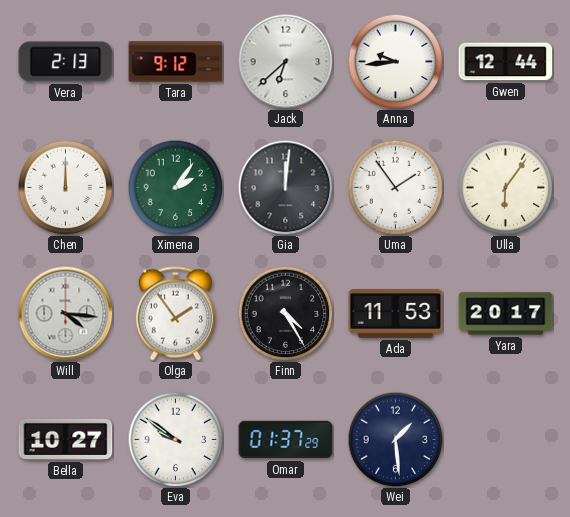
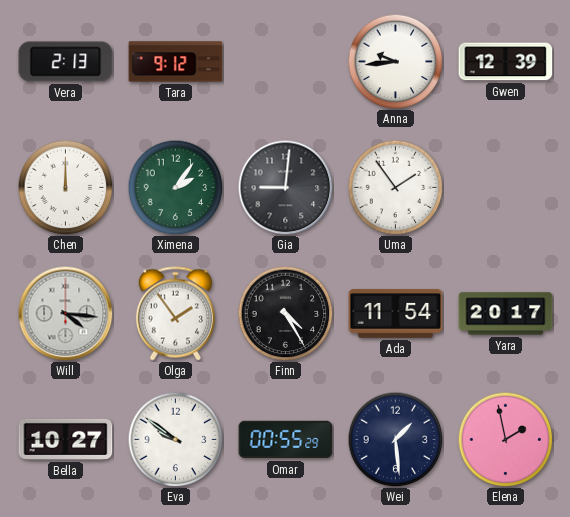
Jack: 6:38 -> none (285, 61)
Gwen: 12:44 -> 12:39 (506, 62)
Gia: 12:01 -> 9:01 (285, 187)
Ulla: 6:06 -> none (505, 187)
Ada: 11:53 -> 11:54 (396, 313)
Omar: 01:37 -> 00:55 (286, 440)
Elena: none -> 1:58 (505, 439)
